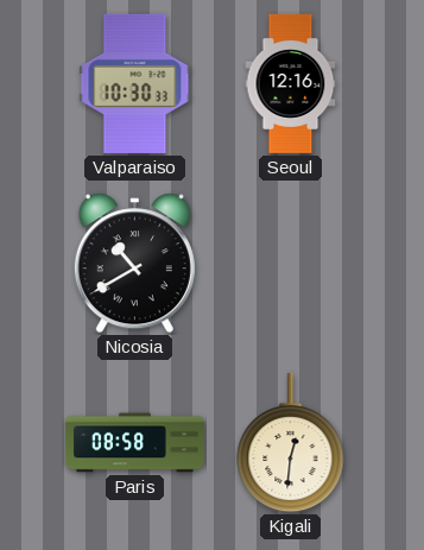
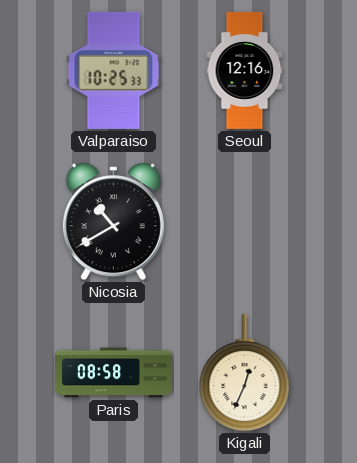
Valparaiso: 10:30 -> 10:25 (114, 70)
Kigali: 12:31 -> 12:34 (245, 373)
